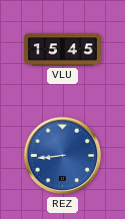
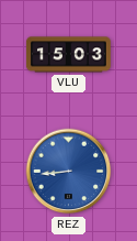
VLU: 15:45 -> 15:03 (69, 55)
